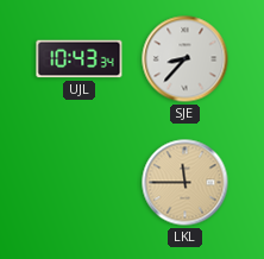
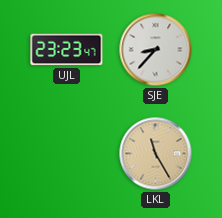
UJL: 10:43 -> 23:23 (67, 50)
LKL: 11:45 -> 11:25 (156, 154)
